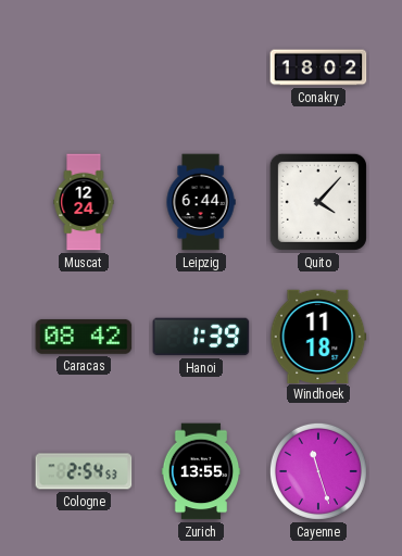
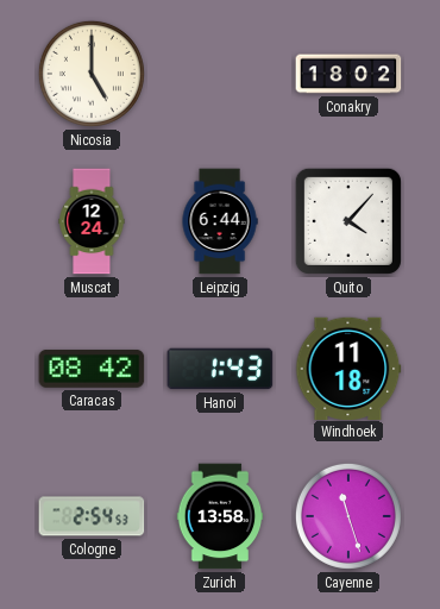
Nicosia: none -> 5:00 (92, 74)
Hanoi: 1:39 -> 1:43 (220, 369)
Zurich: 13:55 -> 13:58 (220, 516)
